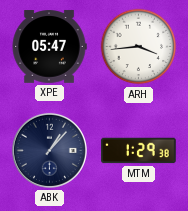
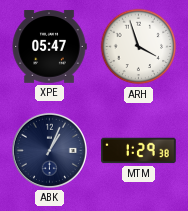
ARH: 3:44 -> 3:57 (139, 47)
ABK: 1:07 -> 1:04 (49, 150)
